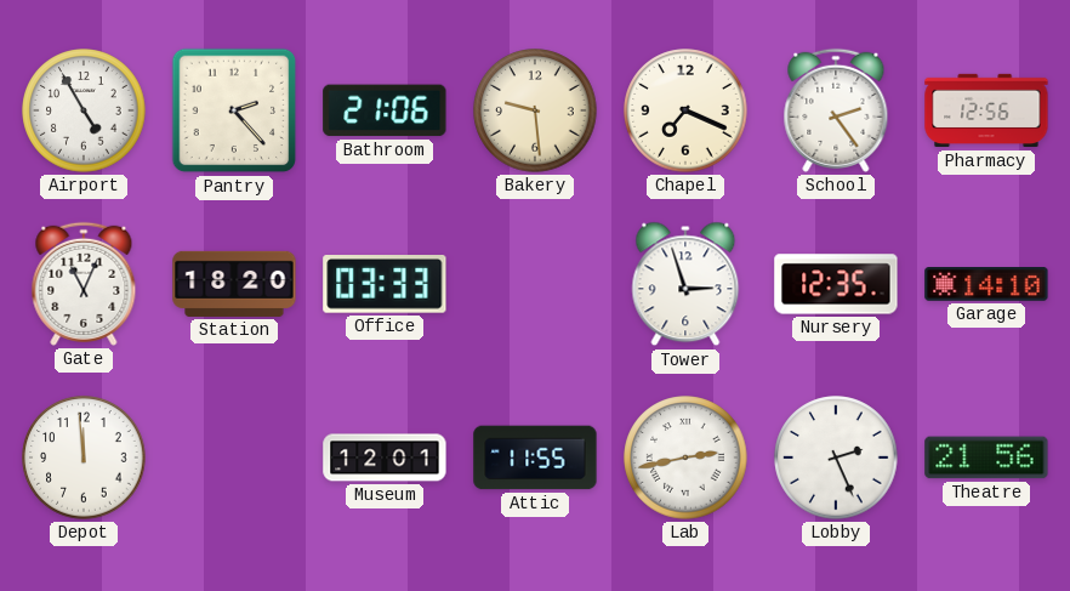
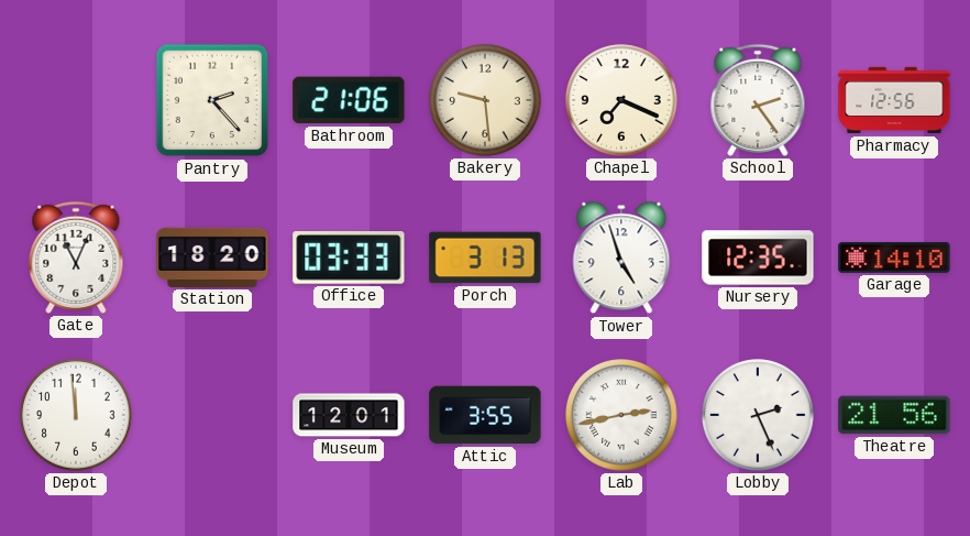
Airport: 4:55 -> none (84, 110)
Porch: none -> 3:13 (485, 258)
Tower: 2:57 -> 4:57 (621, 258)
Attic: 11:55 -> 3:55 (485, 415)
